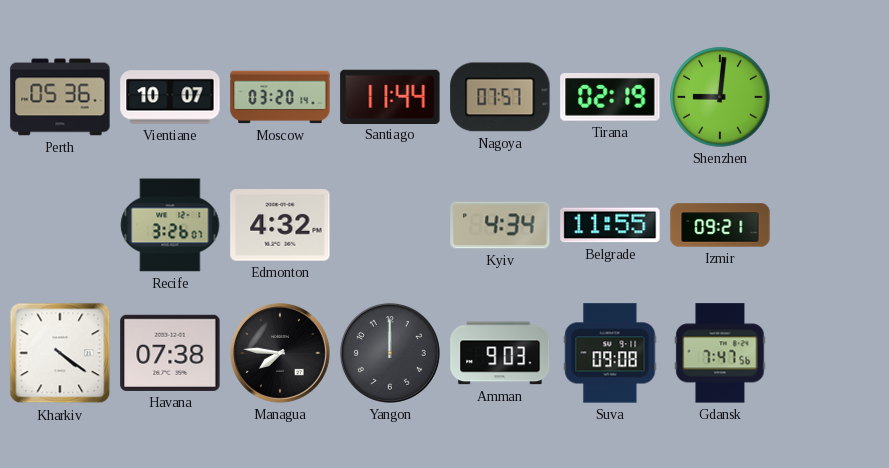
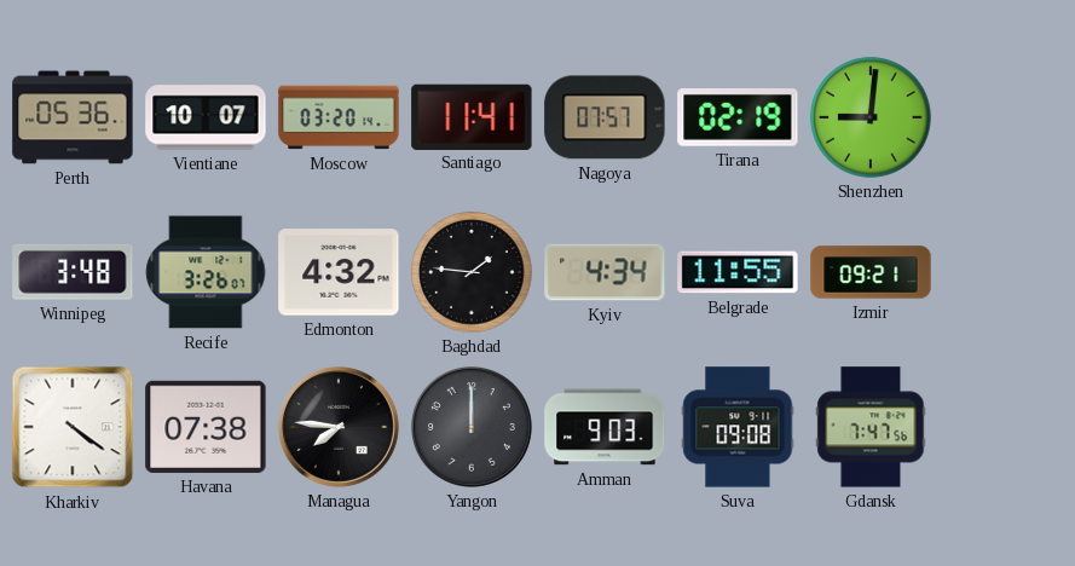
Santiago: 11:44 -> 11:41 (472, 116)
Winnipeg: none -> 3:48 (73, 272)
Baghdad: none -> 1:46 (472, 272)
